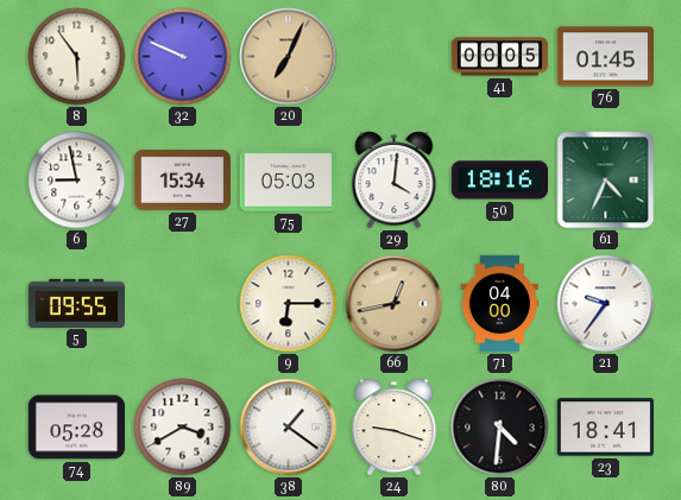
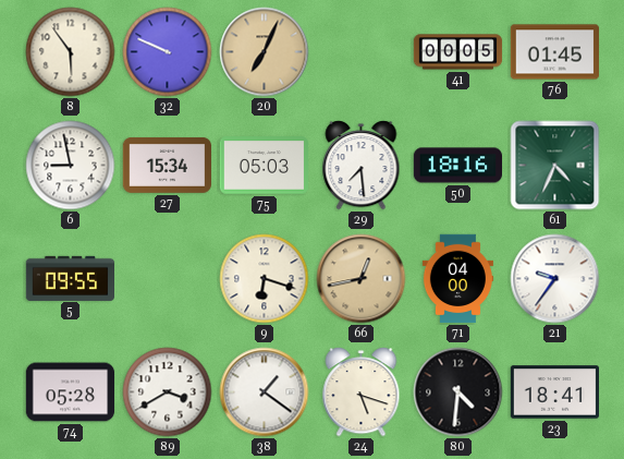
29: 4:01 -> 7:29 (362, 166)
9: 6:15 -> 6:18 (265, 279)
24: 9:18 -> 5:18 (362, 392)
